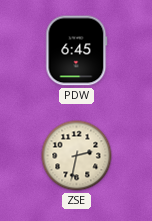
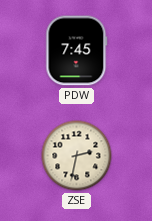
PDW: 6:45 -> 7:45 (77, 51)
